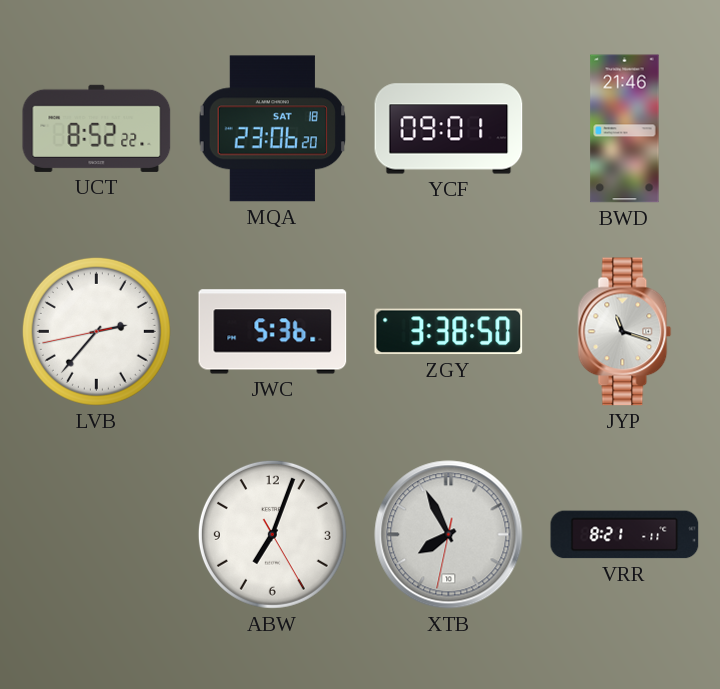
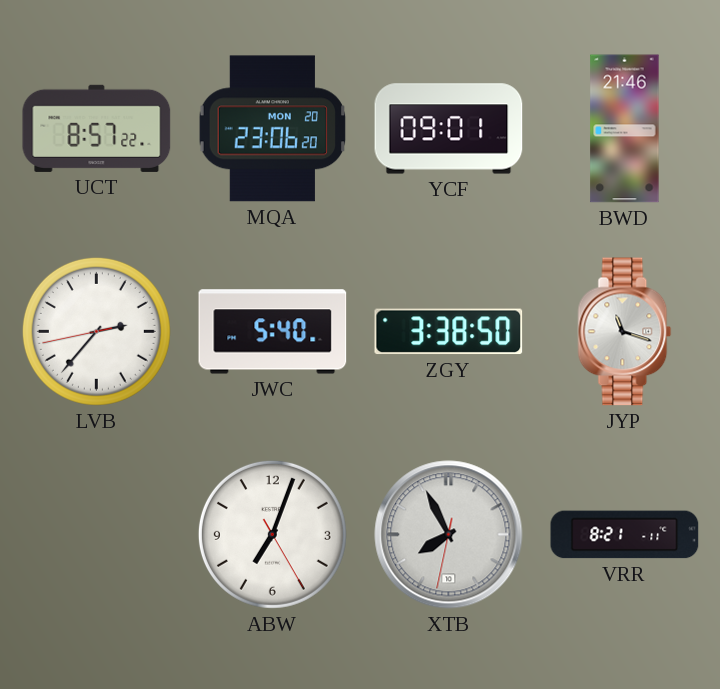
UCT: 8:52 -> 8:57 (97, 128)
MQA date: SAT 18 -> MON 20 (272, 129)
JWC: 5:36 -> 5:40 (273, 332)
